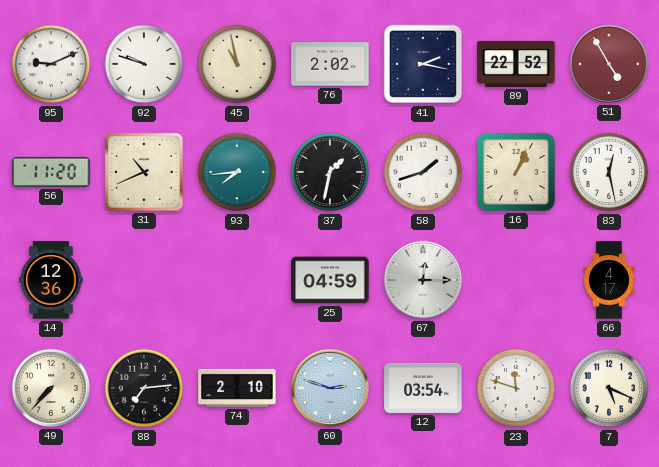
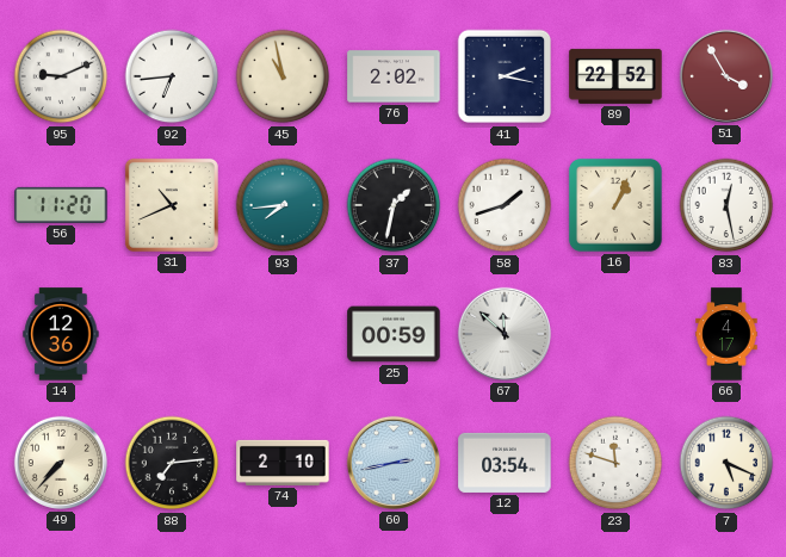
92: 9:48 -> 6:44 (172, 76)
51: 4:55 -> 3:55 (726, 76)
25: 04:59 -> 00:59 (394, 334)
67: 12:15 -> 11:52 (505, 334)
60: 2:48 -> 2:43 (394, 463)
